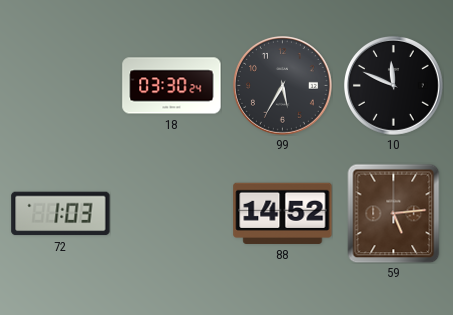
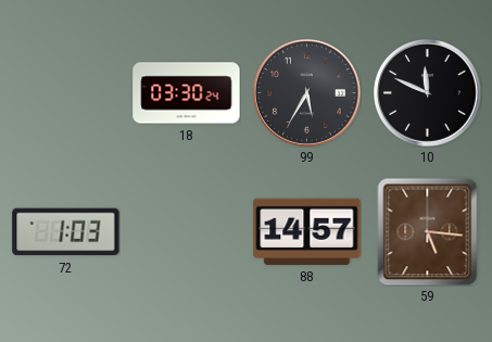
88: 14:52 -> 14:57 (307, 231)
59: 5:14 -> 5:16 (428, 231)
